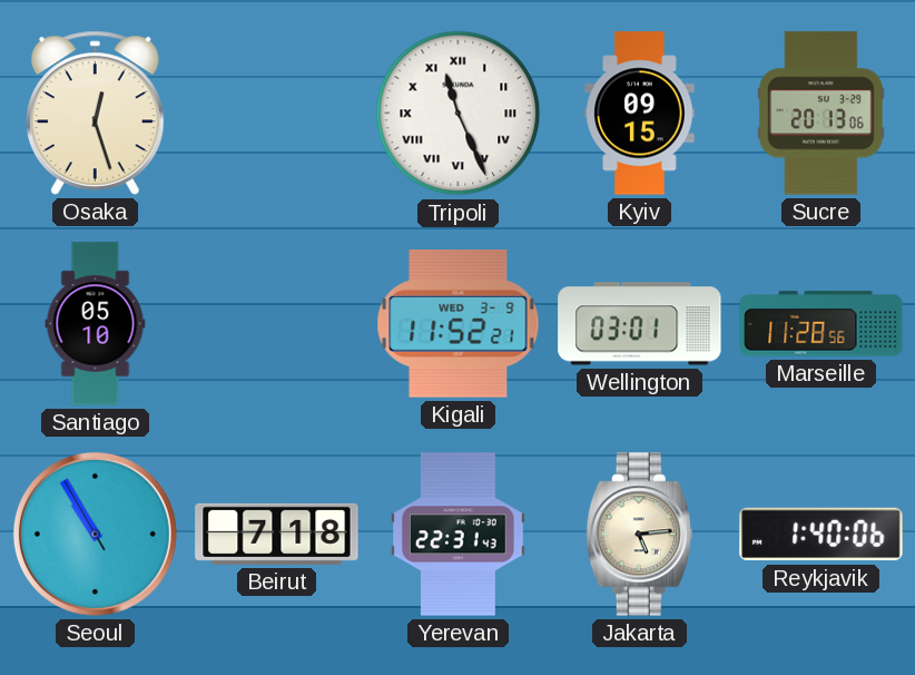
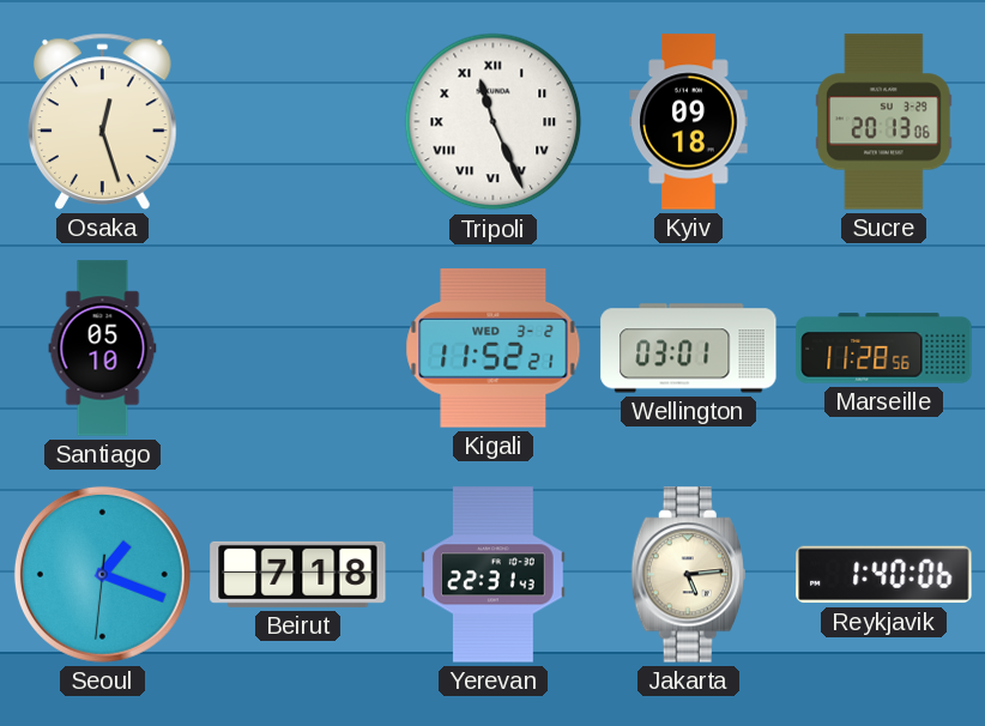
Kyiv: 09:15 -> 09:18 (689, 122)
Kigali date: WED 3-9 -> WED 3-2 (494, 349)
Seoul: 10:54 -> 1:18 (102, 574)
